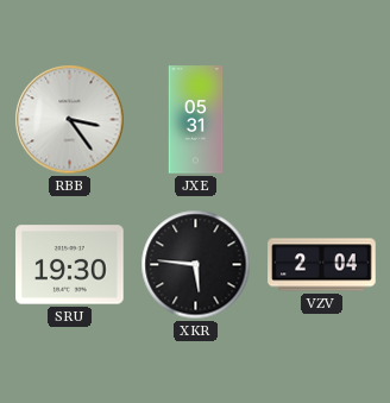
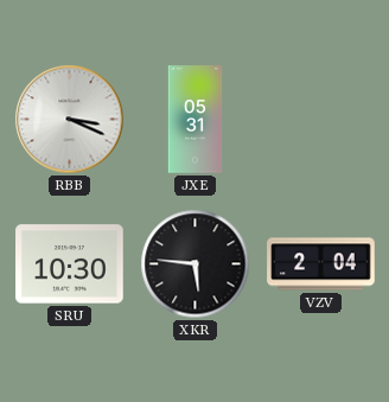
RBB: 3:24 -> 3:19 (70, 120)
SRU: 19:30 -> 10:30 (70, 264)
